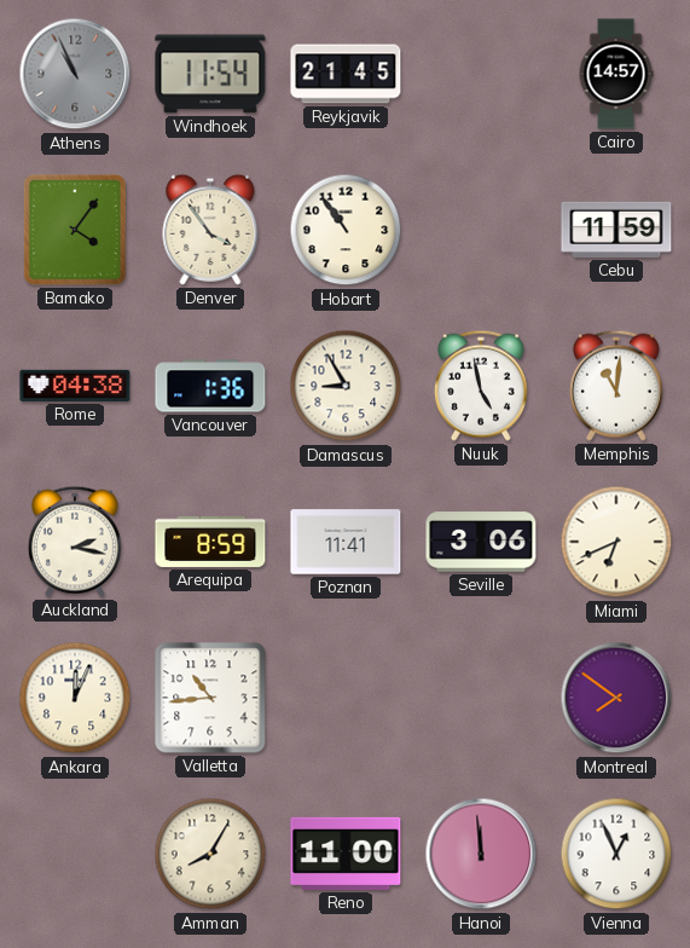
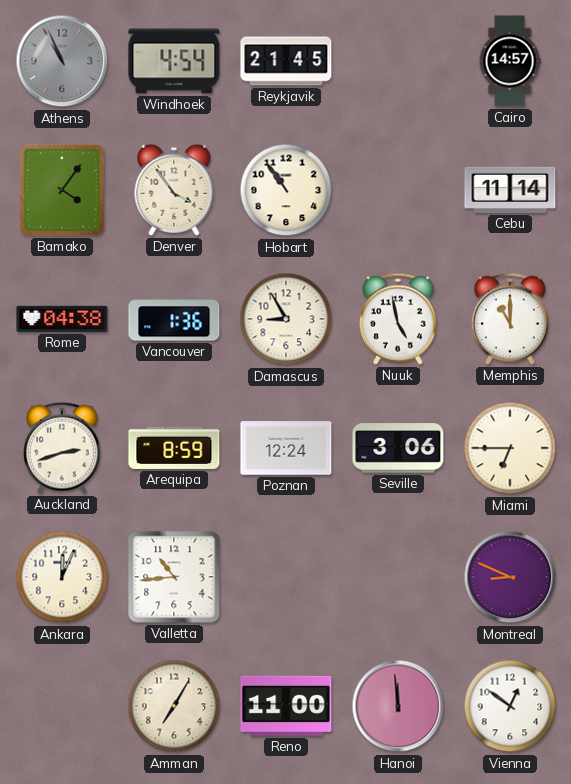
Windhoek: 11:54 -> 4:54 (174, 61)
Cebu: 11:59 -> 11:14 (510, 190)
Memphis: 11:01 -> 11:00 (510, 319)
Auckland: 2:17 -> 2:42 (62, 448)
Poznan: 11:41 -> 12:24 (286, 448)
Miami: 6:41 -> 6:45 (510, 448)
Montreal: 7:51 -> 8:49 (510, 577)
Amman: 8:05 -> 7:05 (174, 706)
Vienna: 12:56 -> 12:51 (510, 706)
